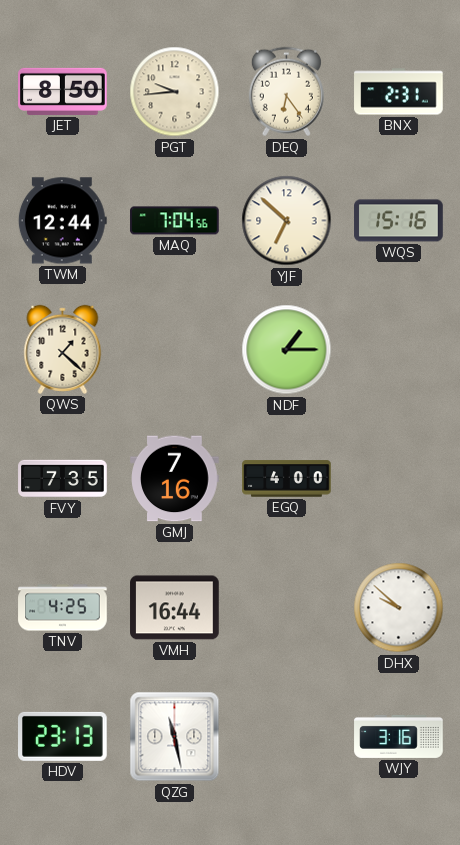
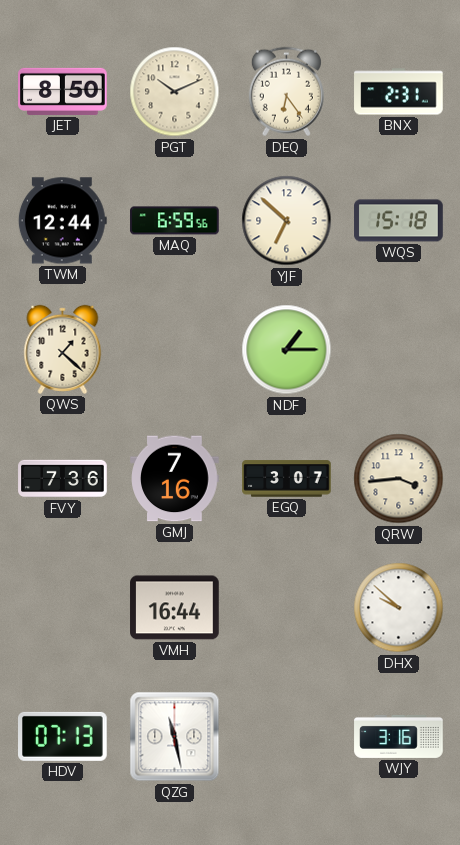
PGT: 9:44 -> 10:11 (175, 92)
MAQ: 7:04 -> 6:59 (175, 221)
WQS: 15:16 -> 15:18 (399, 221)
FVY: 7:35 -> 7:36 (63, 479)
EGQ: 4:00 -> 3:07 (287, 479)
QRW: none -> 3:44 (399, 479)
TNV: 4:25 -> none (63, 608)
HDV: 23:13 -> 07:13 (63, 736)
